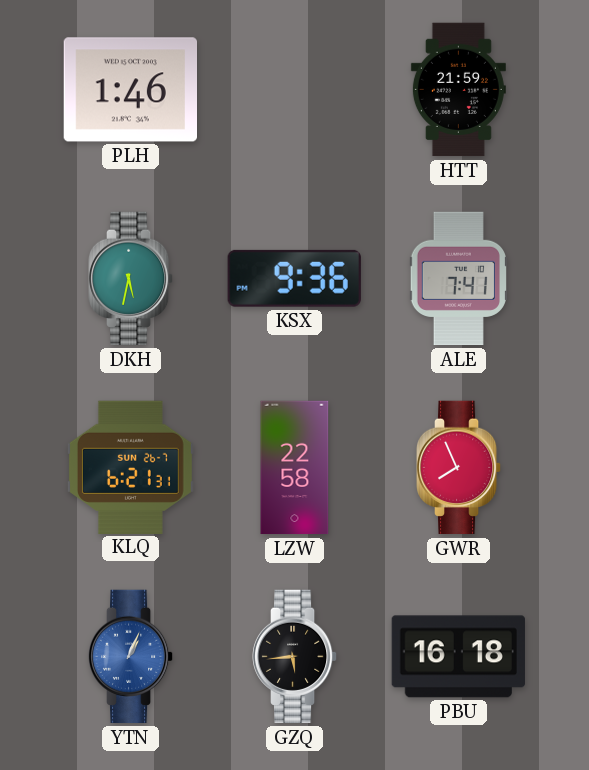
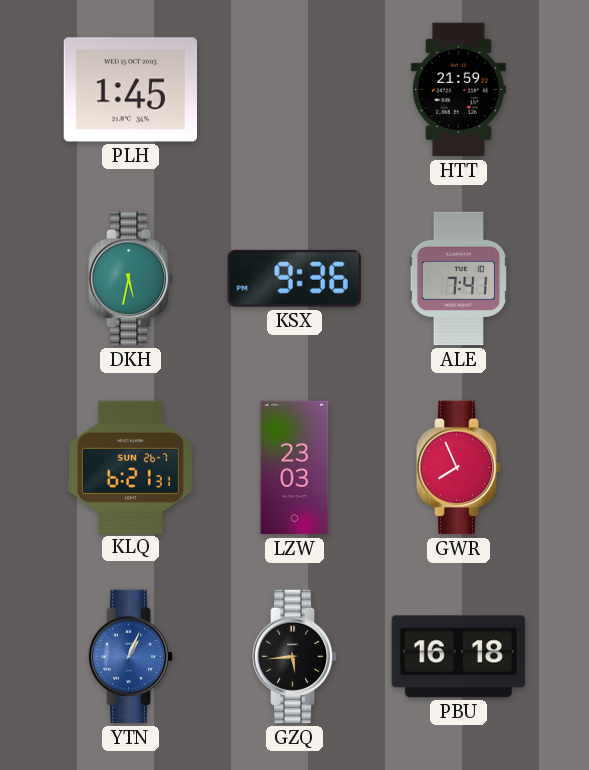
PLH: 1:46 -> 1:45 (130, 90)
LZW: 22:58 -> 23:03 (295, 468)
